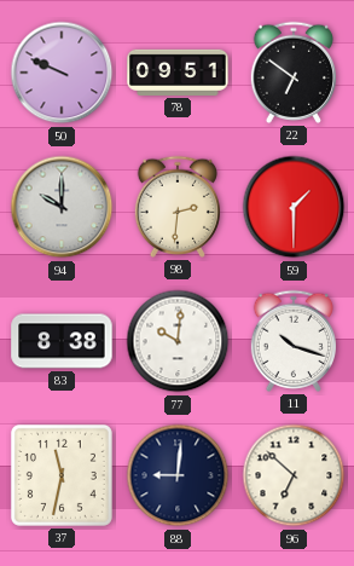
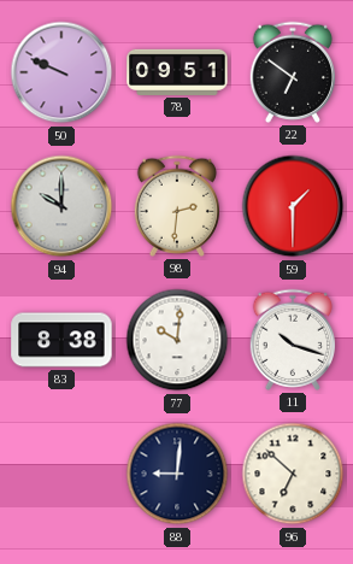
37: 11:32 -> none (62, 475)
